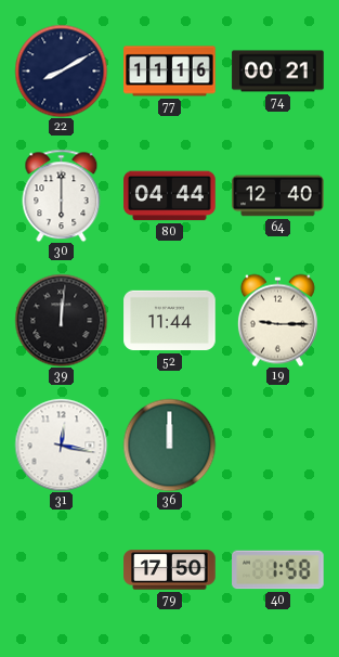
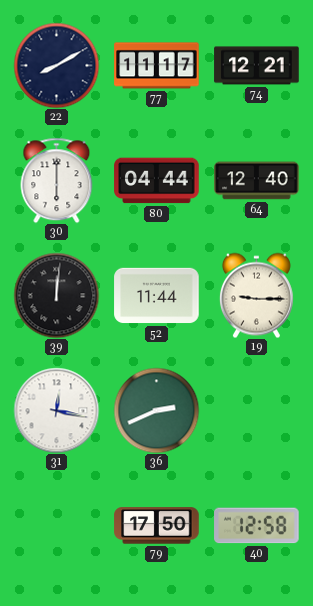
77: 11:16 -> 11:17 (157, 66)
74: 00:21 -> 12:21 (257, 66)
36: 12:00 -> 2:41 (156, 410)
40: 1:58 -> 12:58 (257, 526)
